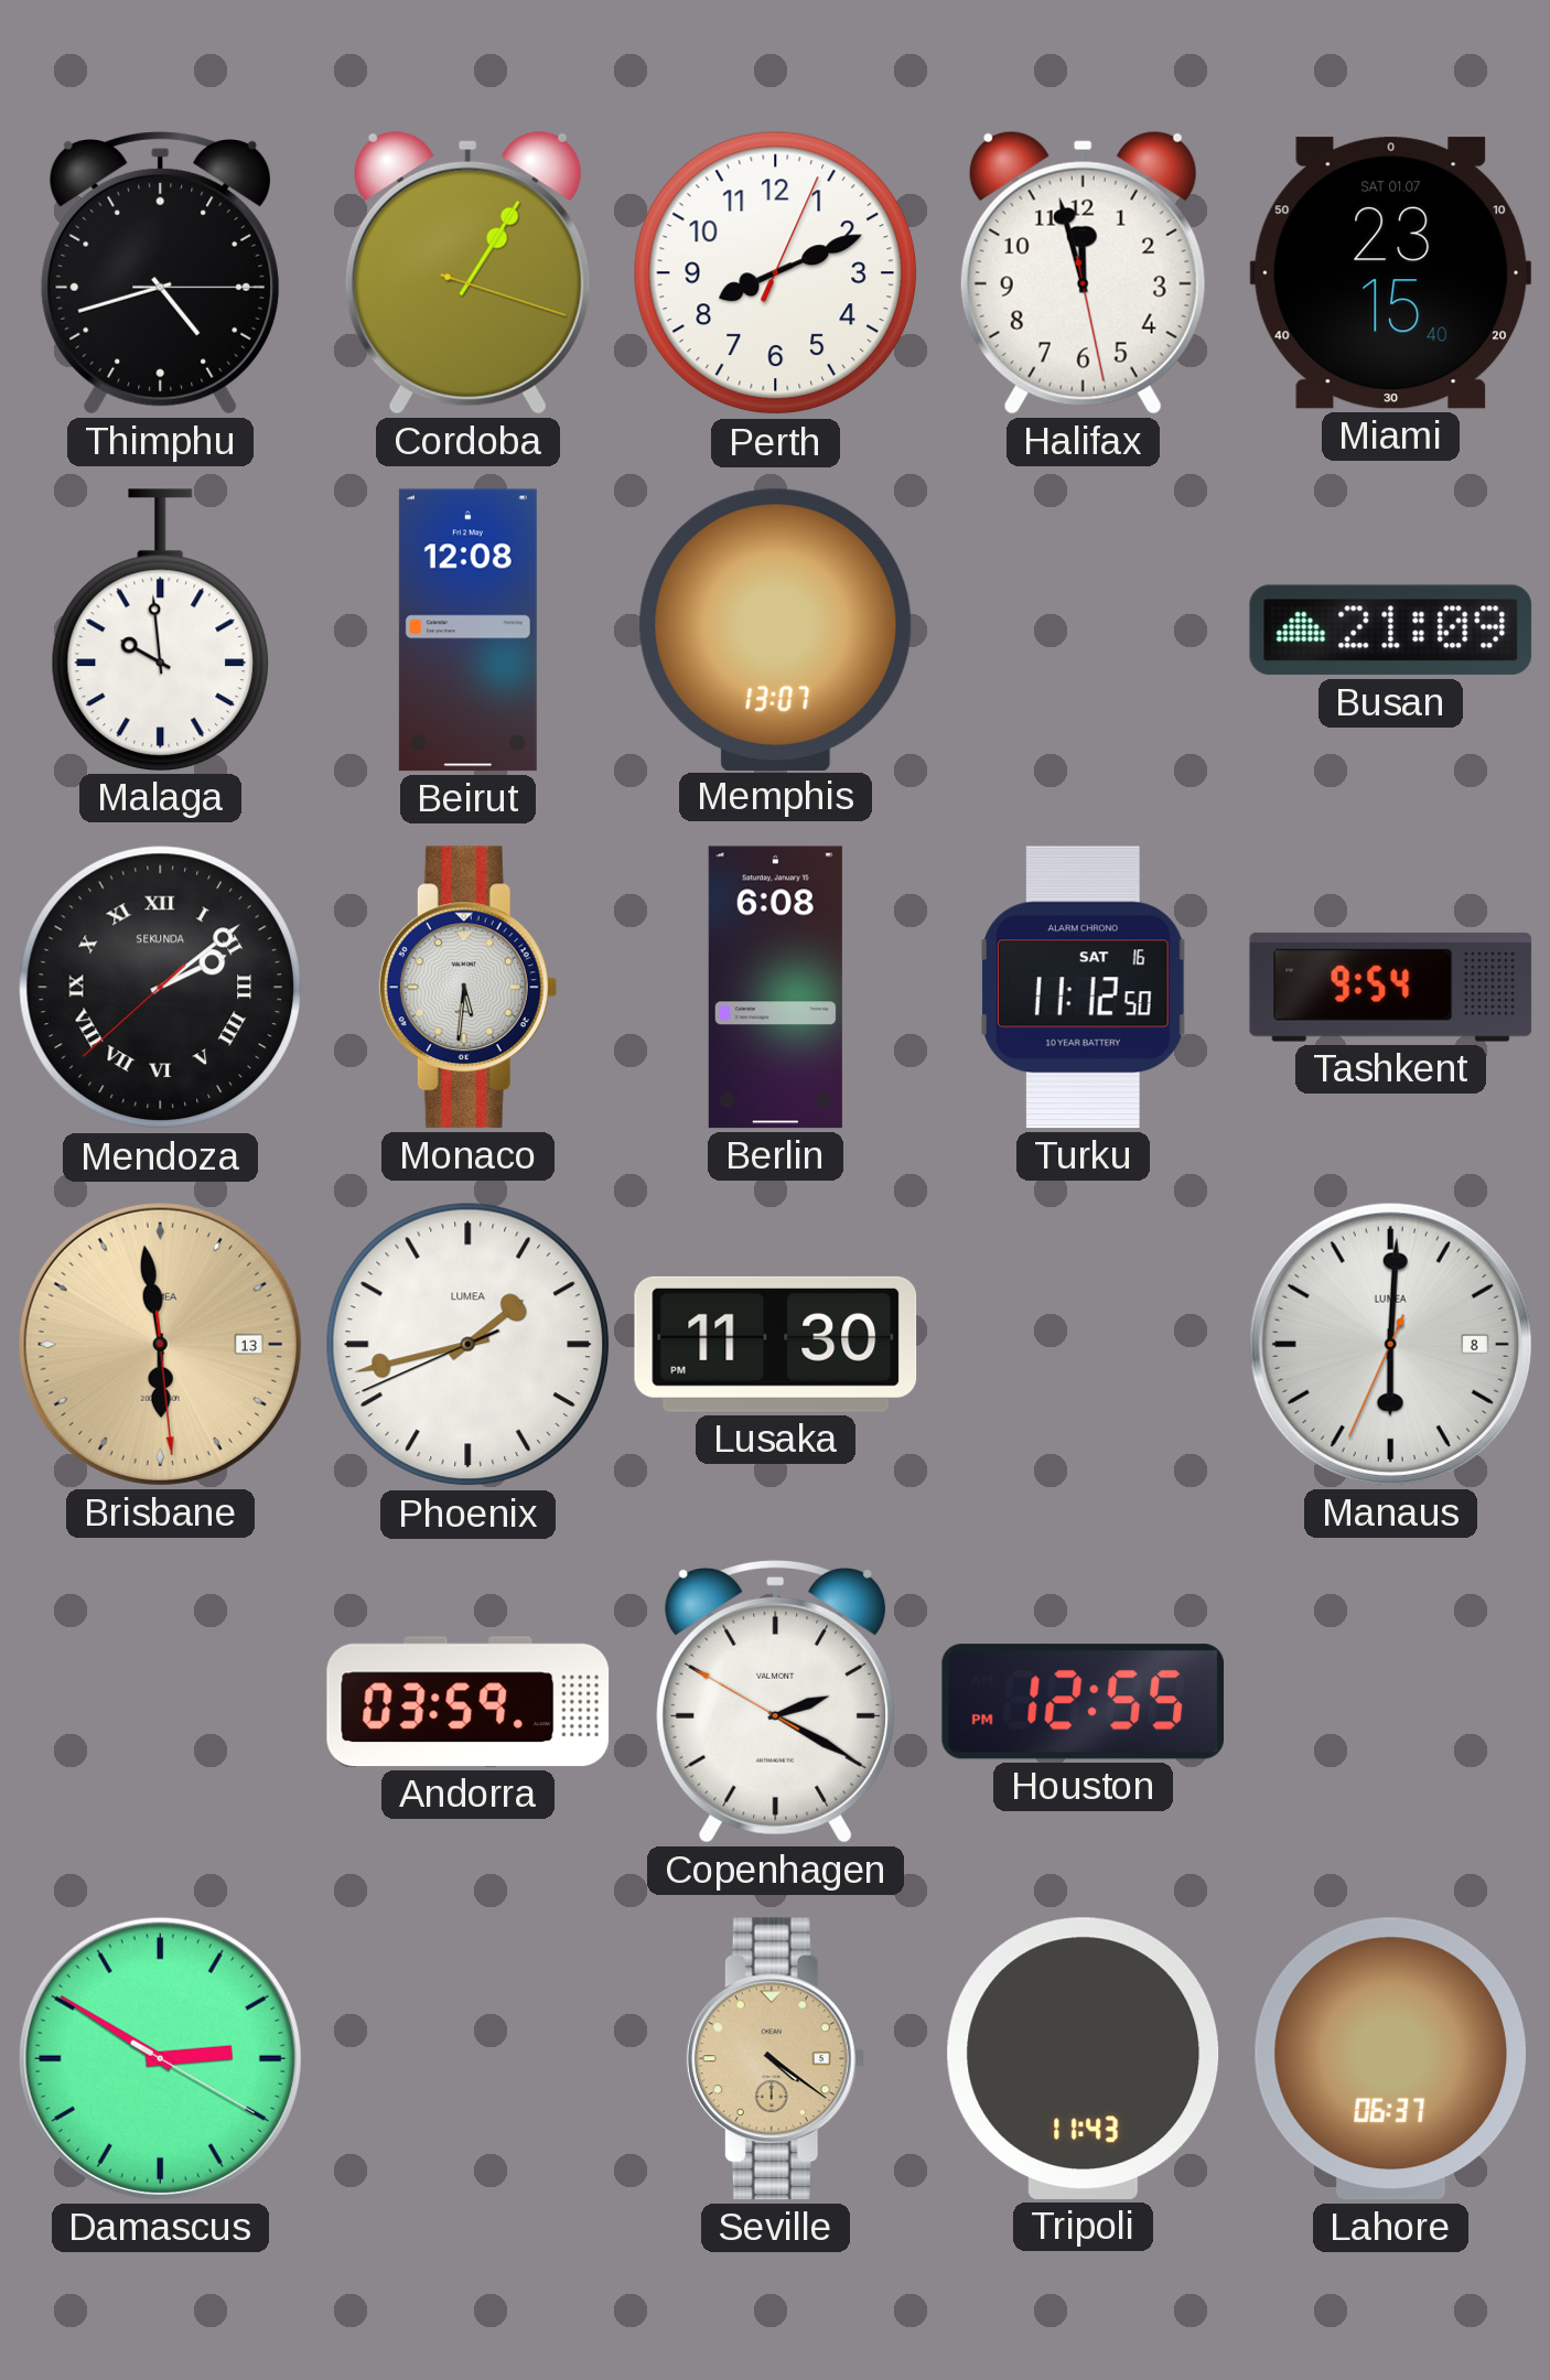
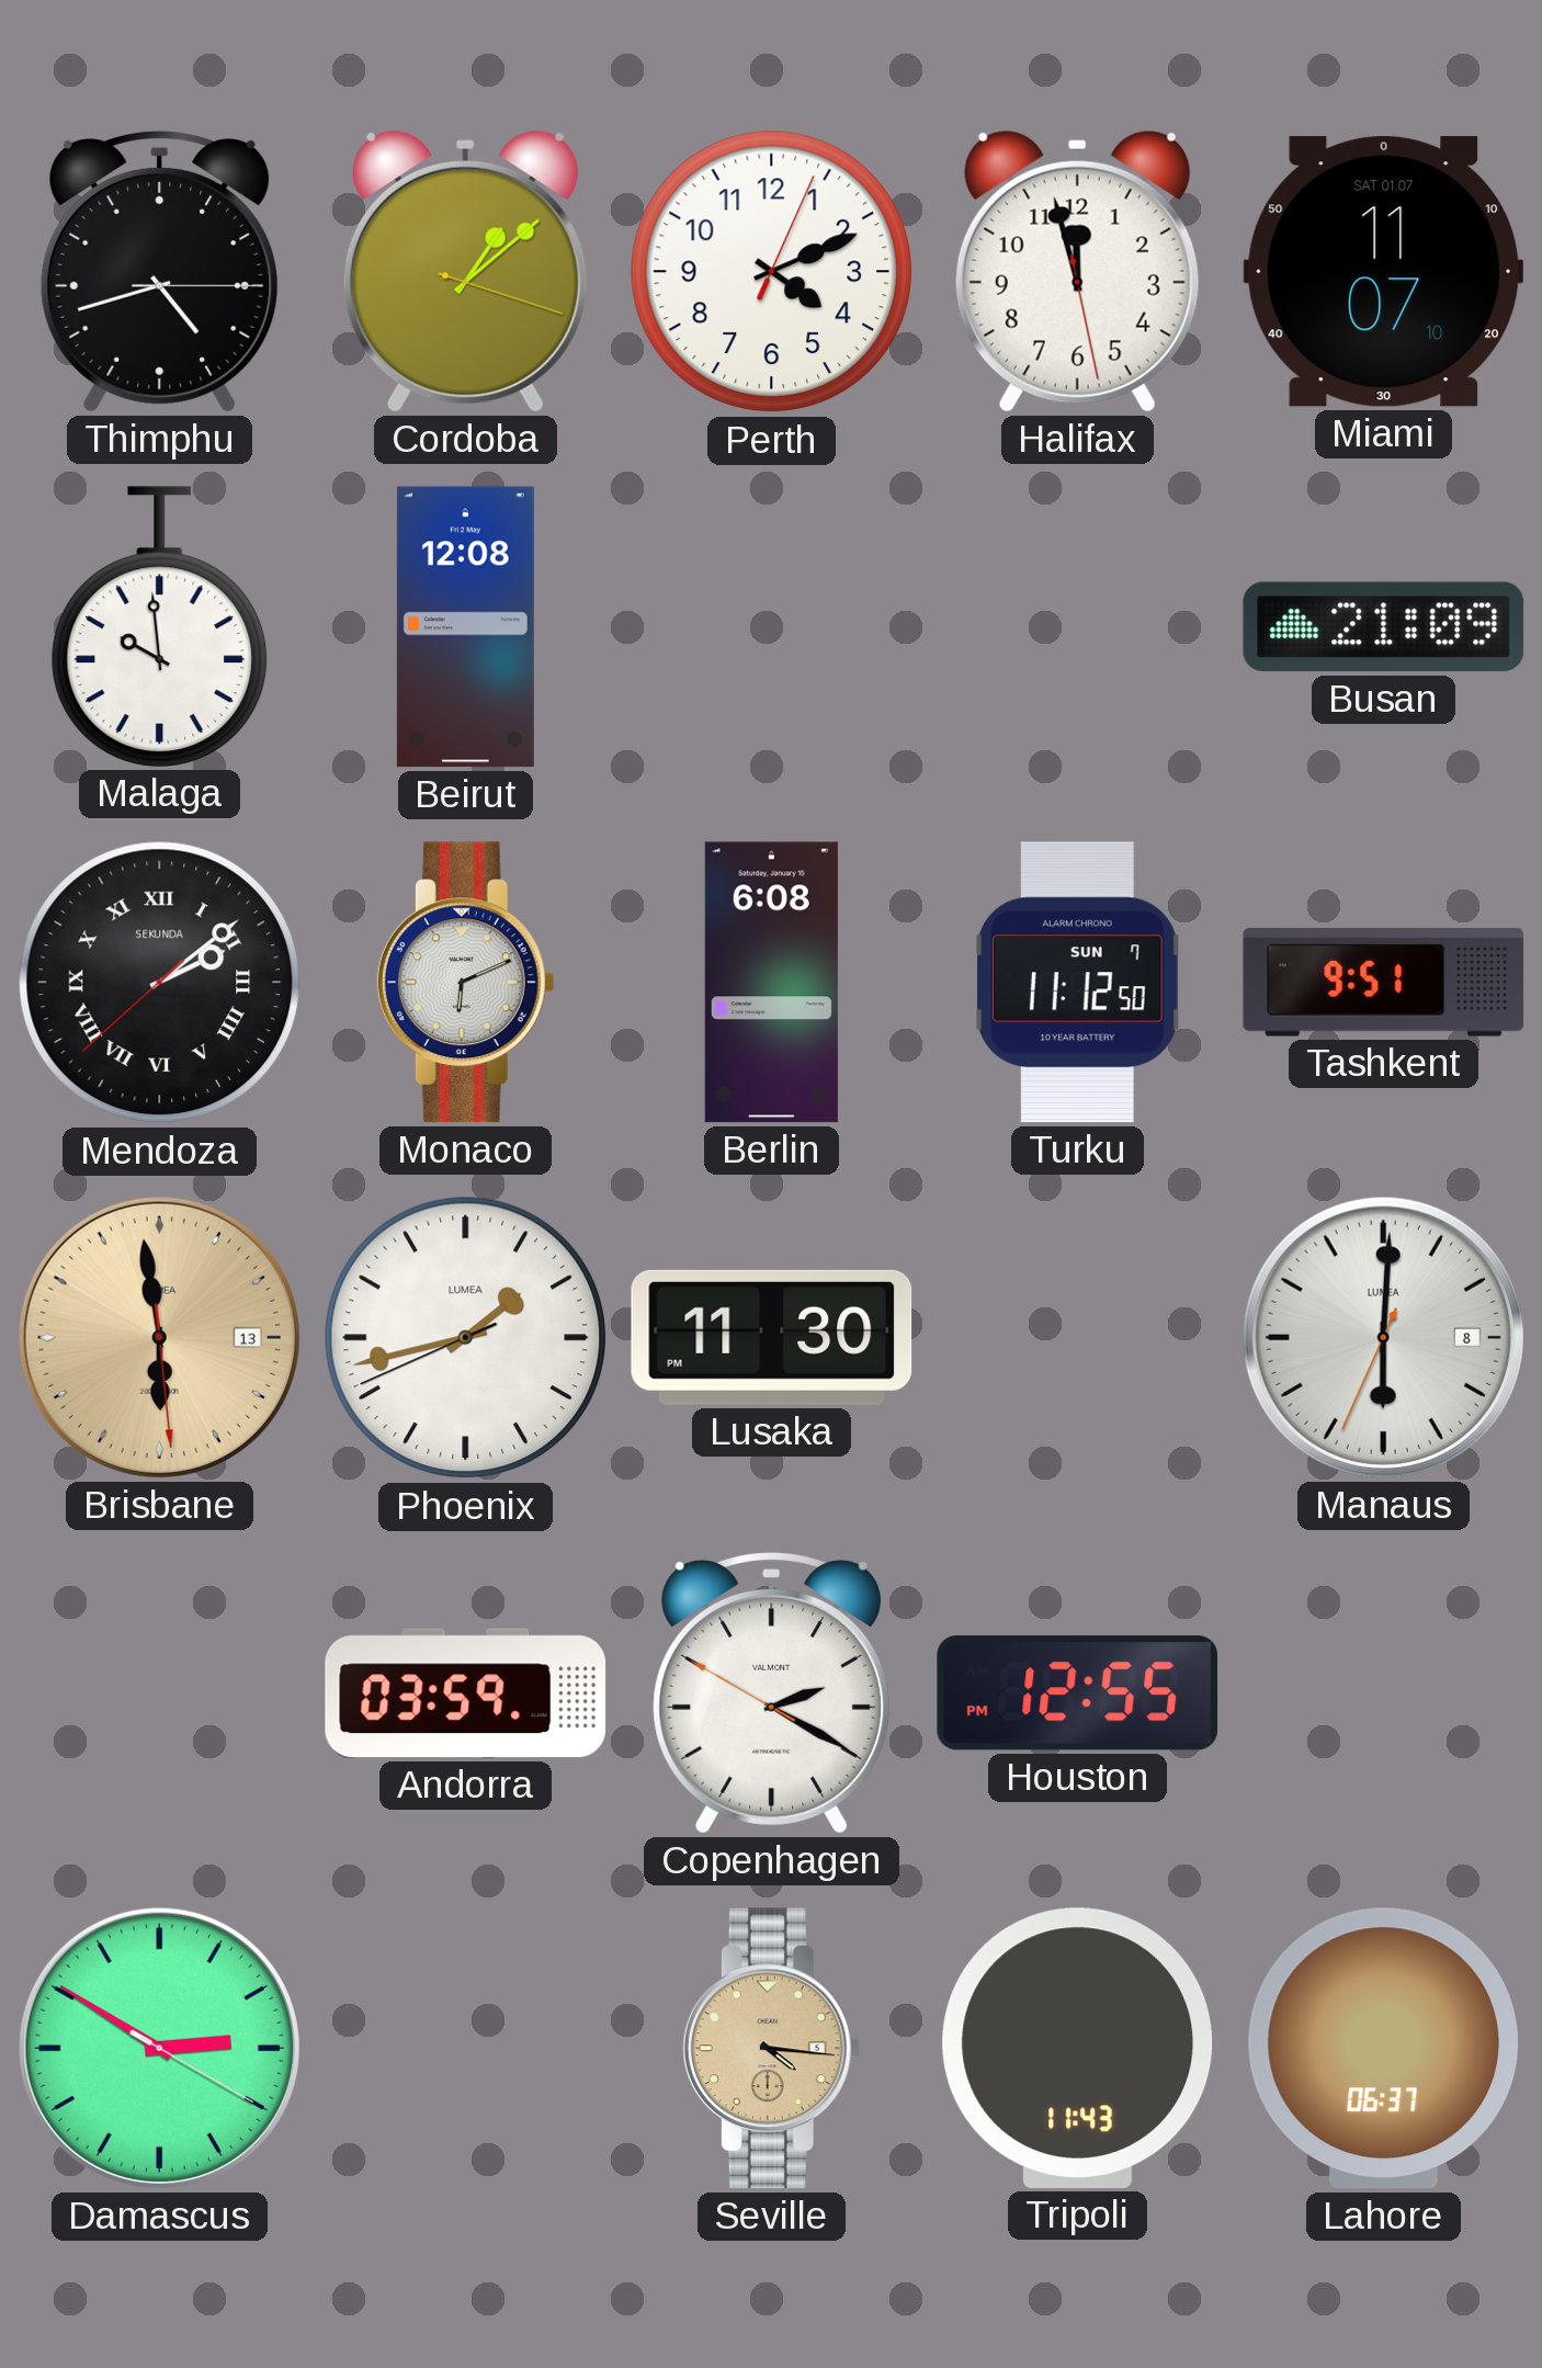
Cordoba: 1:05 -> 1:08 (465, 271)
Perth: 8:11 -> 4:11 (772, 272)
Miami: 23:15 -> 11:07 (1384, 272)
Memphis: 13:07 -> none (776, 629)
Monaco: 5:31 -> 6:11 (465, 983)
Turku date: SAT 16 -> SUN 7 (1078, 983)
Tashkent: 9:54 -> 9:51 (1384, 982)
Seville: 4:21 -> 4:16 (771, 2049)
